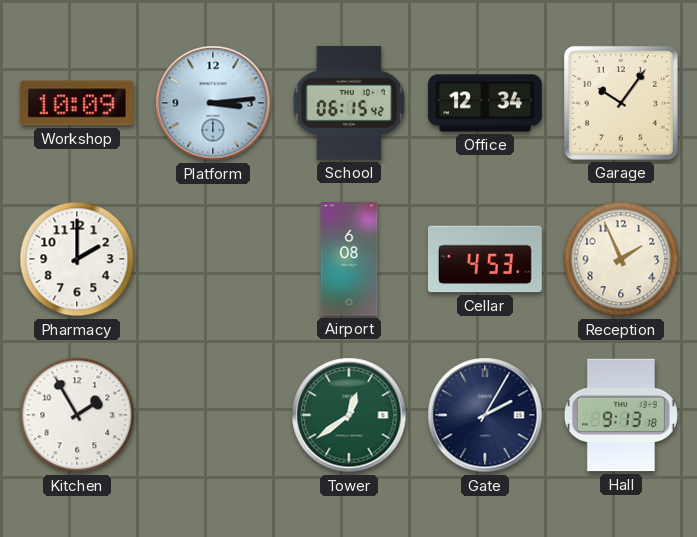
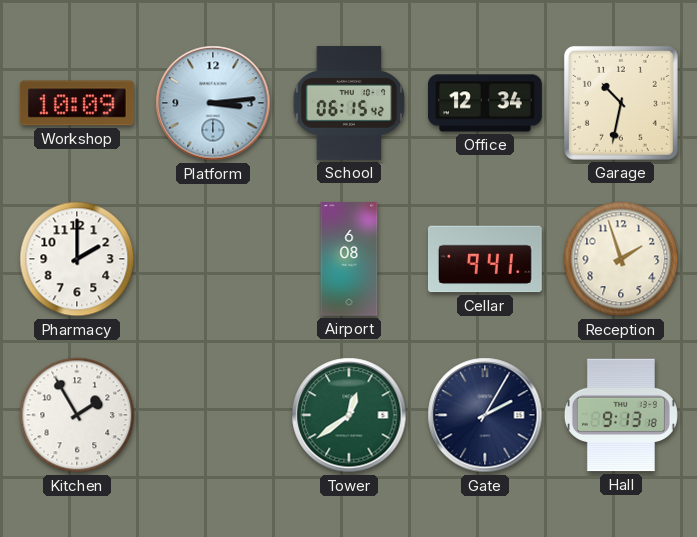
Garage: 10:06 -> 10:32 (621, 103)
Cellar: 4:53 -> 9:41 (485, 259)
Reception: 1:56 -> 1:57 (621, 259)
